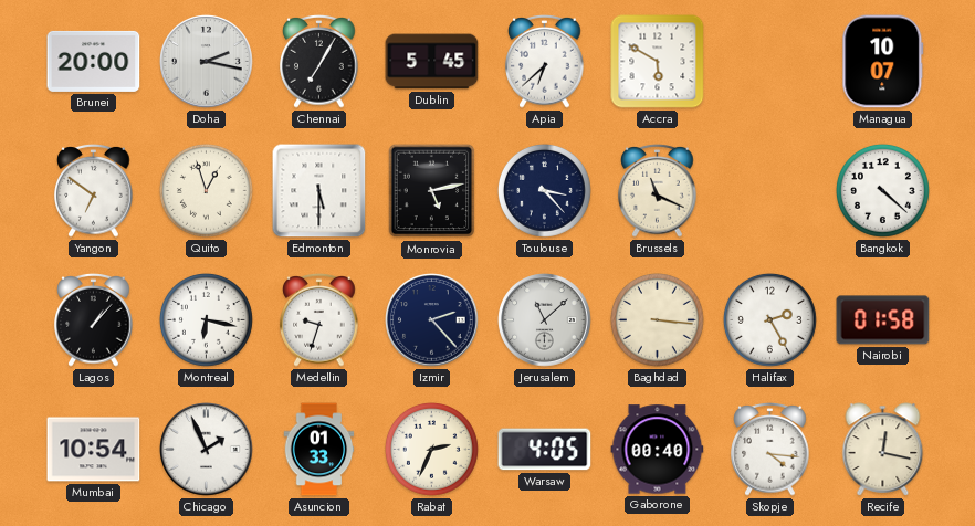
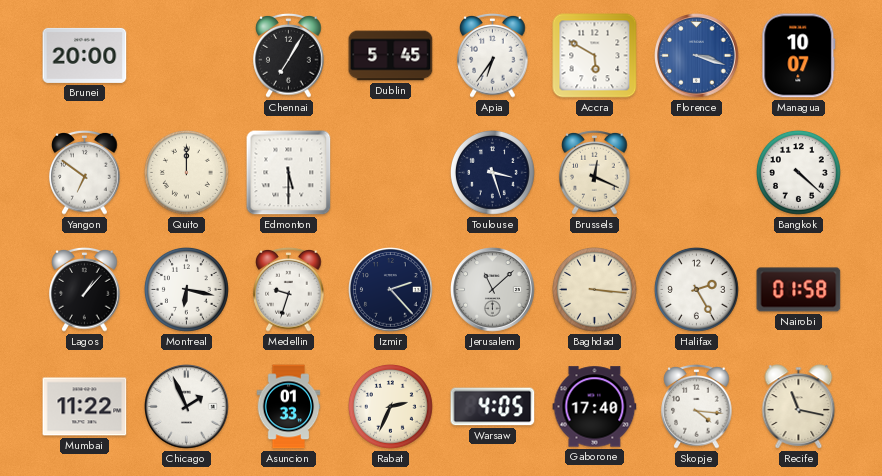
Doha: 2:17 -> none (207, 62)
Apia: 6:38 -> 6:36 (493, 56)
Florence: none -> 3:18 (697, 56)
Quito: 12:57 -> 12:00 (186, 172)
Monrovia: 5:13 -> none (432, 191)
Toulouse: 3:23 -> 3:27 (492, 172)
Brussels: 11:19 -> 12:19 (595, 173)
Mumbai: 10:54 -> 11:22 (85, 407)
Gaborone: 00:40 -> 17:40 (595, 407)
Recife: 12:17 -> 11:17 (799, 407)
